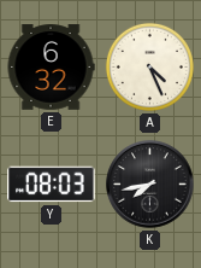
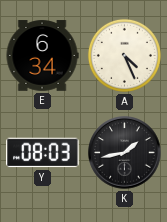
E: 6:32 -> 6:34 (42, 56)
K: 7:43 -> 1:43 (125, 153)
